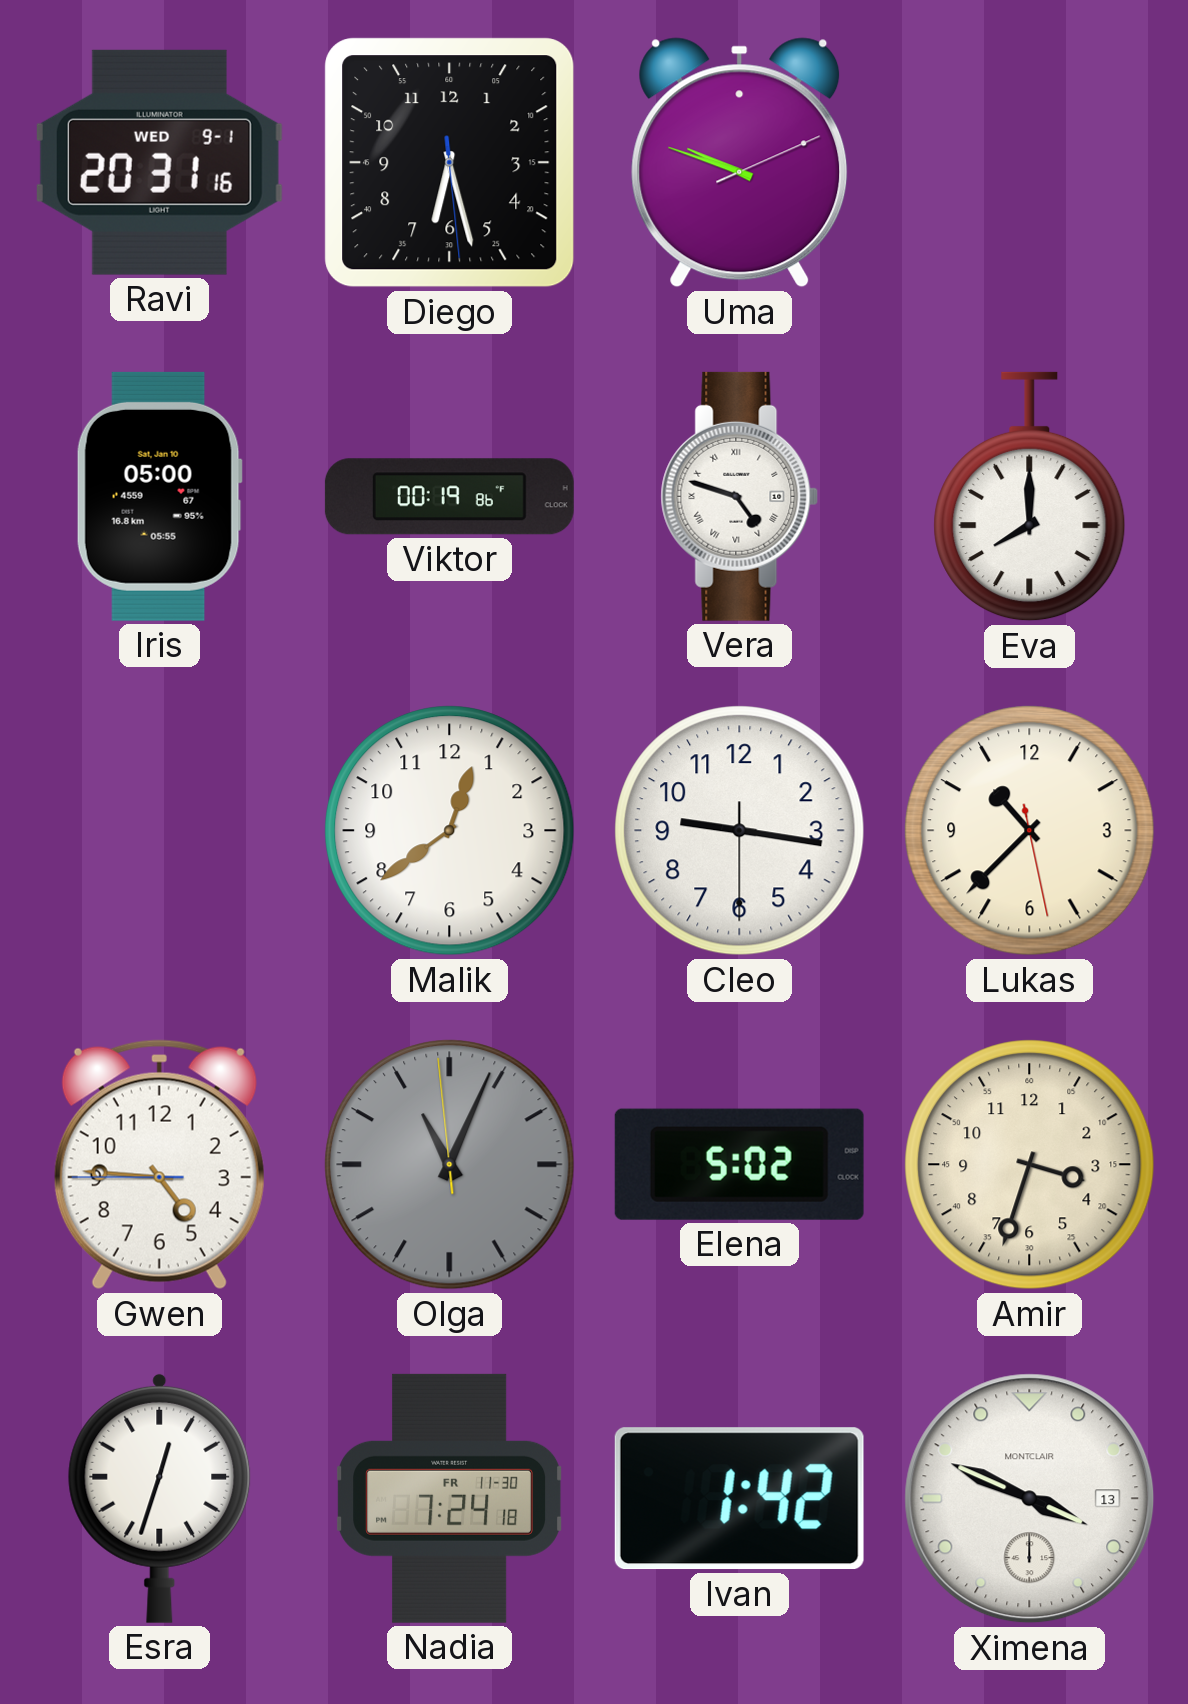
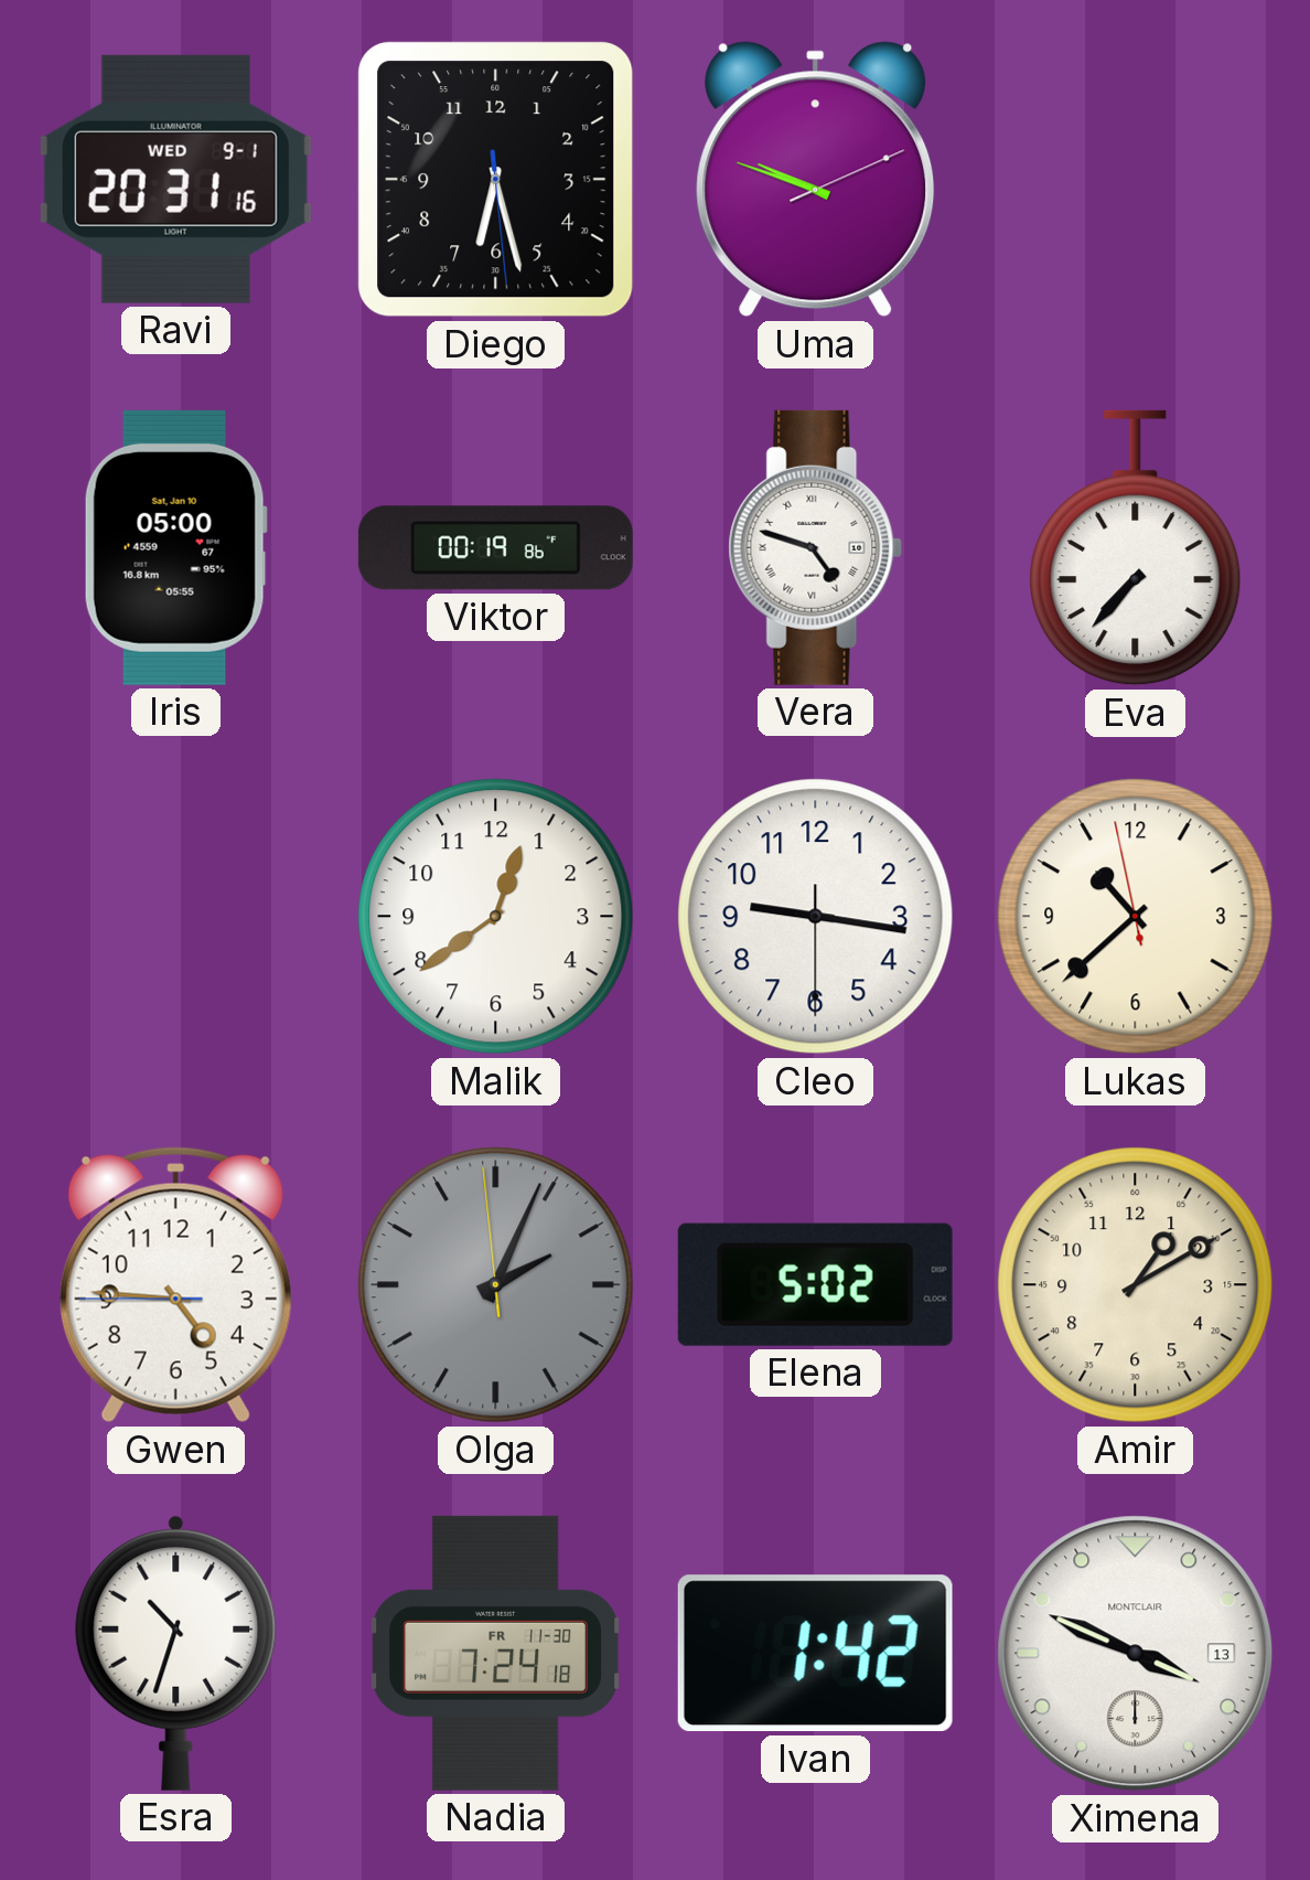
Eva: 8:00 -> 7:37 (1136, 548)
Lukas: 10:37:28 -> 10:37:58 (1136, 917)
Olga: 11:03 -> 2:03 (496, 1285)
Amir: 3:33 -> 1:10 (1136, 1285)
Esra: 12:33 -> 10:33 (176, 1653)
